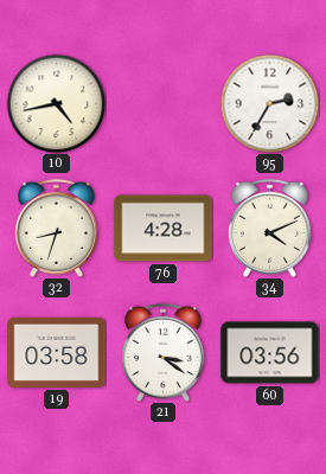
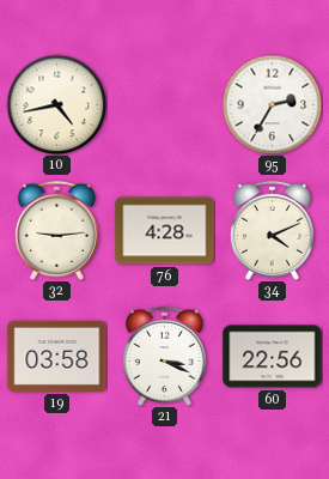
32: 8:33 -> 9:14 (56, 230)
21: 3:21 -> 3:19 (164, 356)
60: 03:56 -> 22:56 (273, 357)
